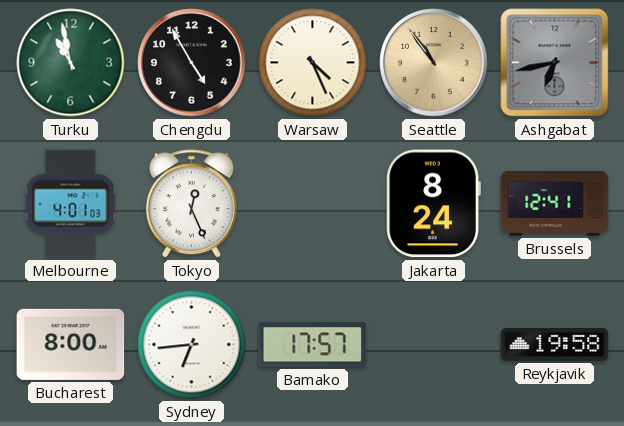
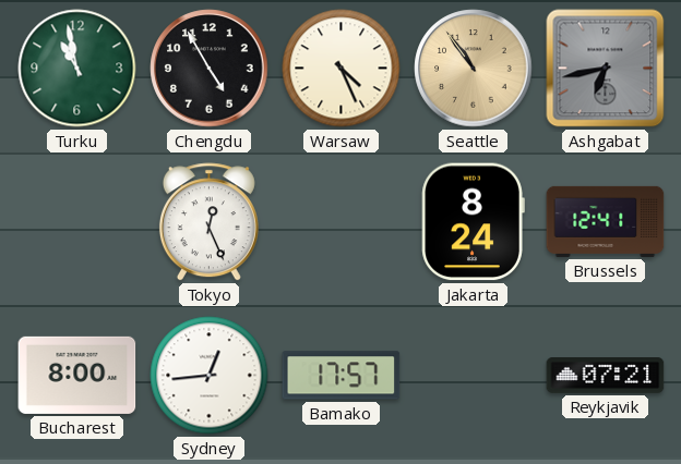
Melbourne: 4:01 -> none (71, 204)
Sydney: 6:44 -> 12:44 (210, 376)
Reykjavik: 19:58 -> 07:21 (606, 376)
